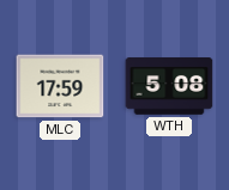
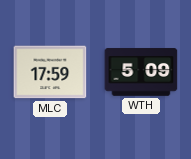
WTH: 5:08 -> 5:09 (141, 72)
